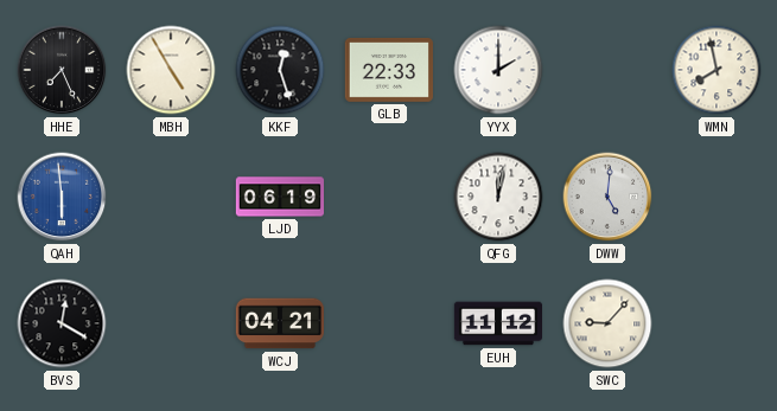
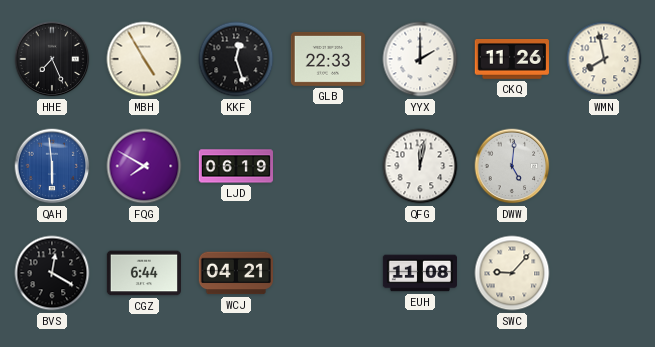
CKQ: none -> 11:26 (512, 60)
FQG: none -> 7:50 (144, 166)
CGZ: none -> 6:44 (143, 273)
EUH: 11:12 -> 11:08 (420, 273)
